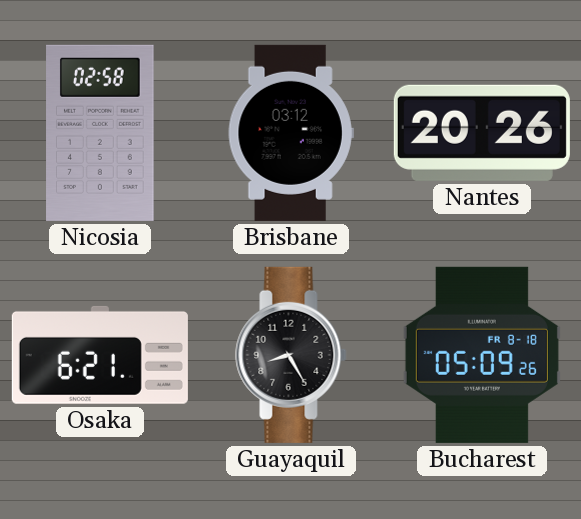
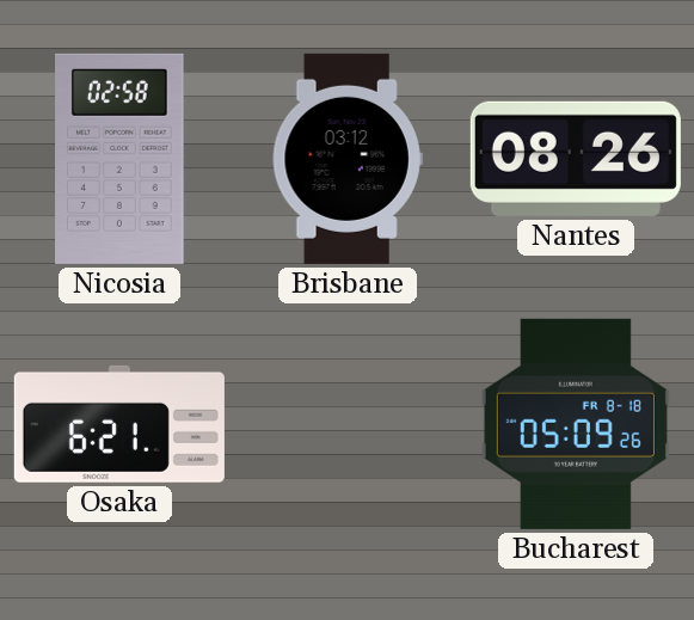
Nantes: 20:26 -> 08:26 (576, 159)
Guayaquil: 8:25 -> none (291, 355)
